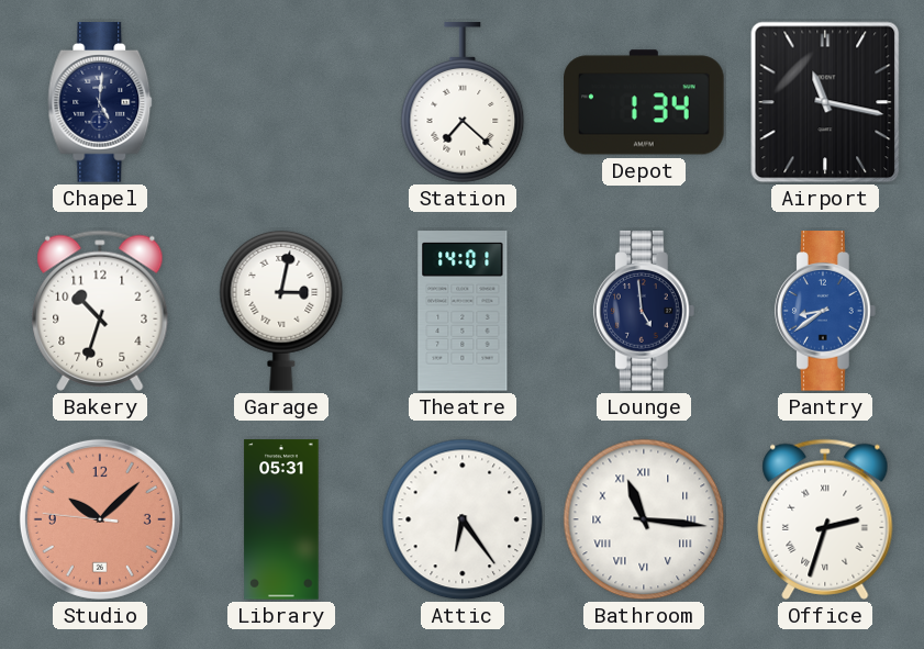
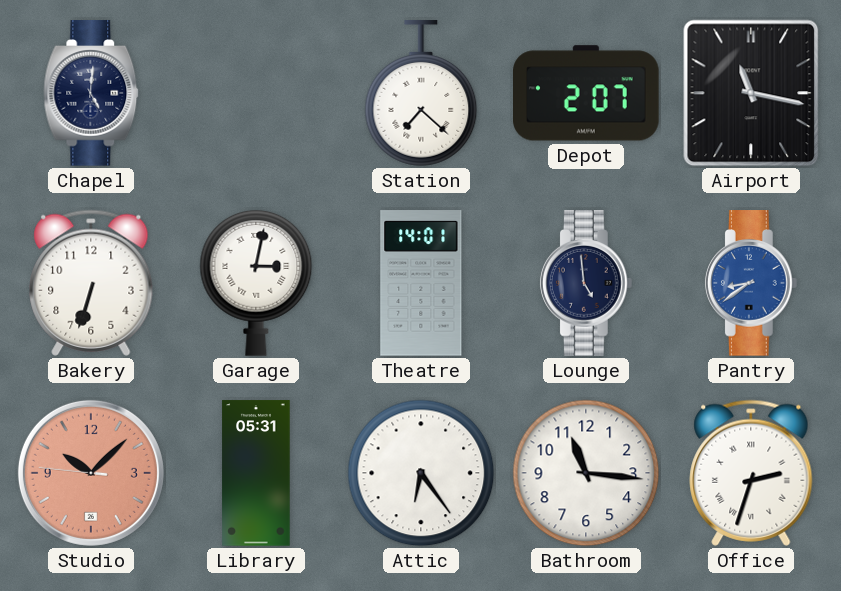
Depot: 1:34 -> 2:07 (587, 93)
Bakery: 10:33 -> 6:33 (91, 283)
Bathroom numerals: Roman -> Arabic (586, 473)
